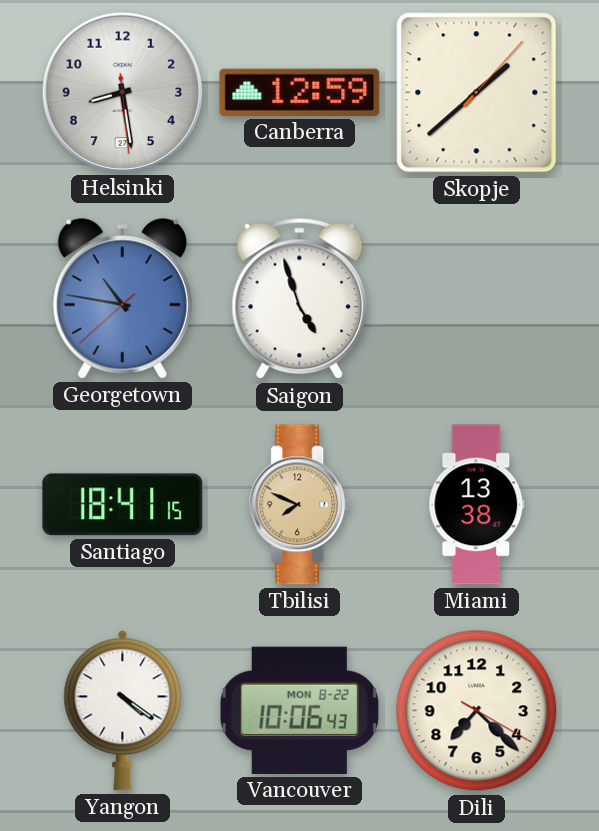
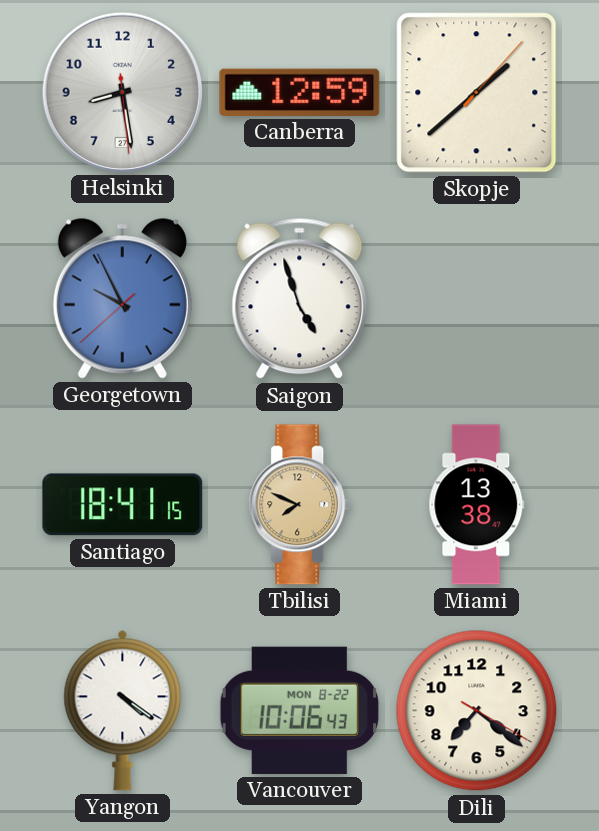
Georgetown: 10:46 -> 9:55 (122, 299)
Dili: 7:22 -> 7:21 (477, 711)
